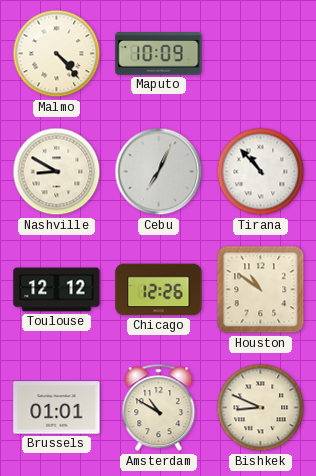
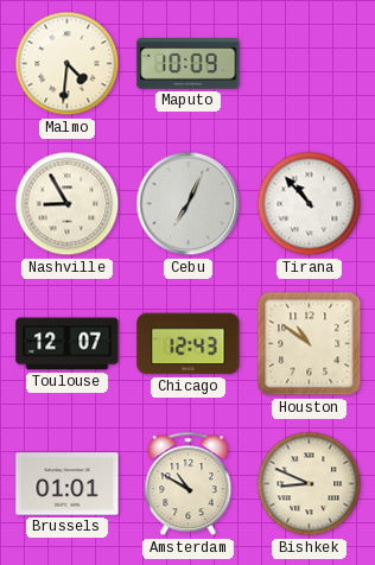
Malmo: 4:23 -> 4:31 (68, 64)
Nashville: 8:50 -> 8:55 (68, 204)
Toulouse: 12:12 -> 12:07 (68, 344)
Chicago: 12:26 -> 12:43 (189, 344)
